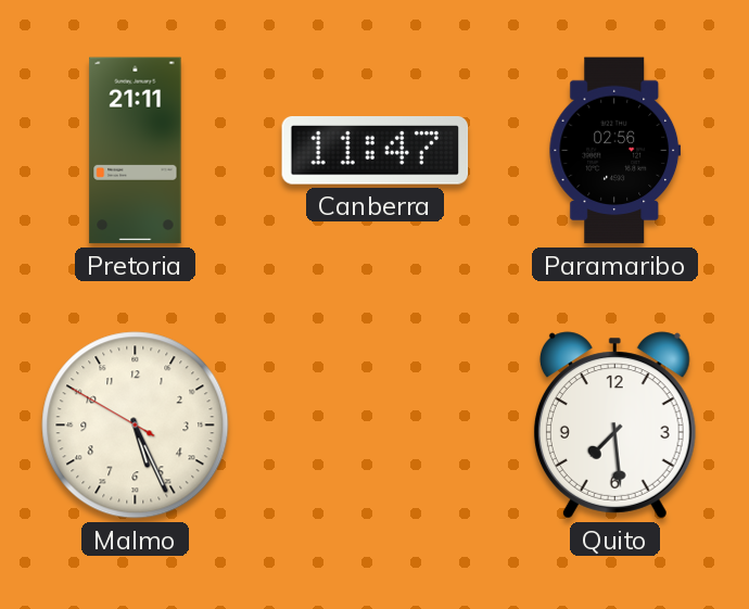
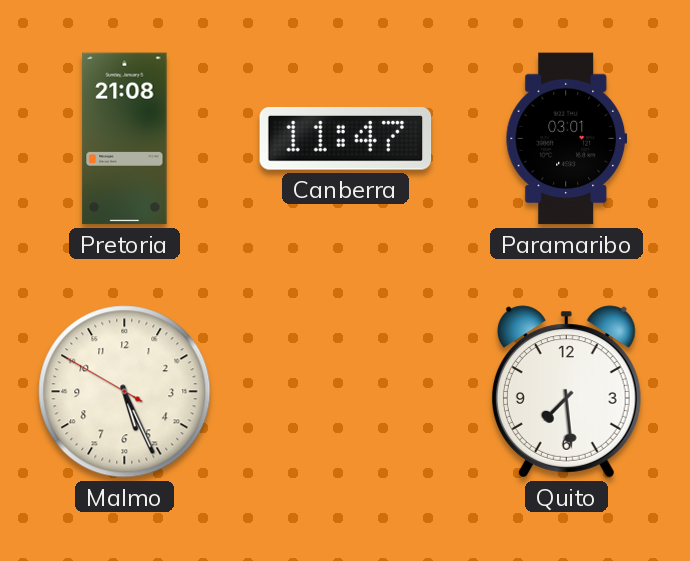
Pretoria: 21:11 -> 21:08 (125, 139)
Paramaribo: 02:56 -> 03:01 (567, 139)
